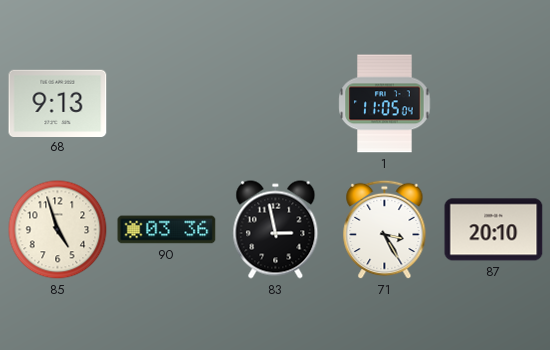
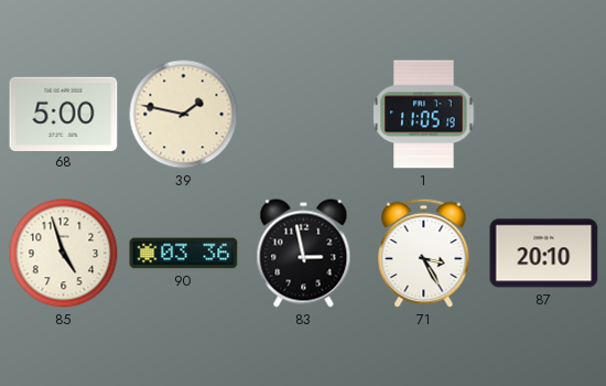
68: 9:13 -> 5:00 (64, 114)
39: none -> 1:47 (184, 115)
1: 11:05:04 -> 11:05:19 (424, 115)
